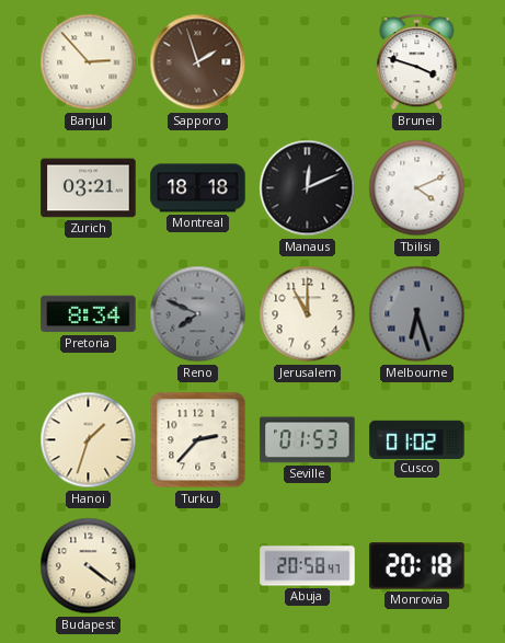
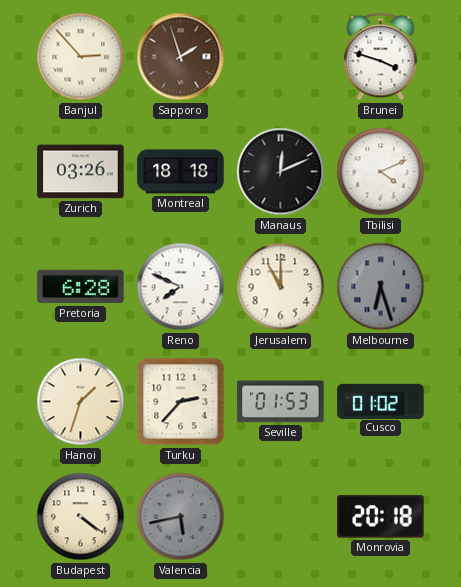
Zurich: 03:21 -> 03:26 (81, 172)
Pretoria: 8:34 -> 6:28 (81, 287)
Reno dial: grey -> white (181, 287)
Valencia: none -> 5:43 (181, 517)
Abuja: 20:58 -> none (308, 566)
